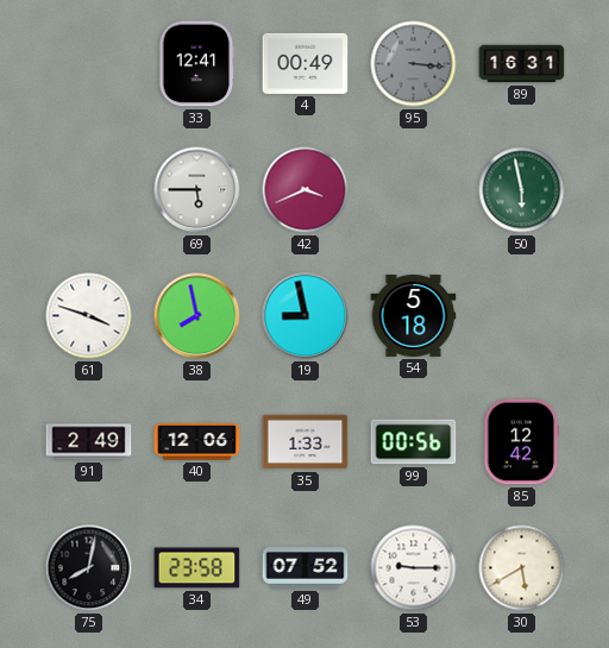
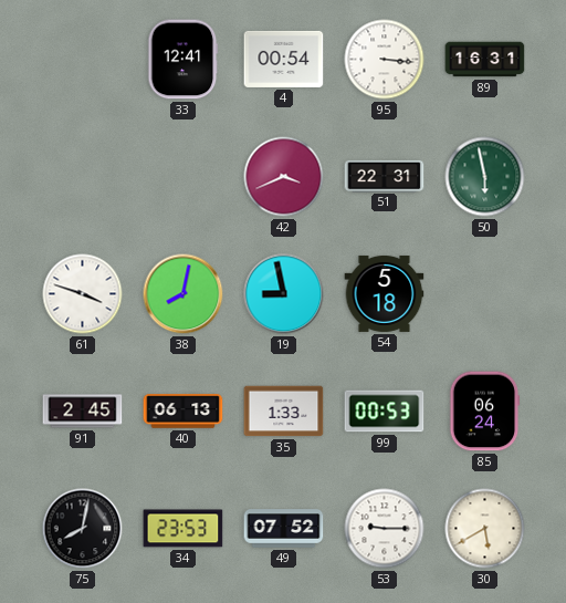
4: 00:49 -> 00:54 (284, 59)
95 dial: grey -> white (385, 60)
69: 5:45 -> none (197, 190)
51: none -> 22:31 (385, 176)
38: 7:58 -> 8:02 (184, 294)
91: 2:49 -> 2:45 (83, 412)
40: 12:06 -> 06:13 (184, 412)
99: 00:56 -> 00:53 (385, 412)
85: 12:42 -> 06:24 (485, 412)
34: 23:58 -> 23:53 (184, 529)
